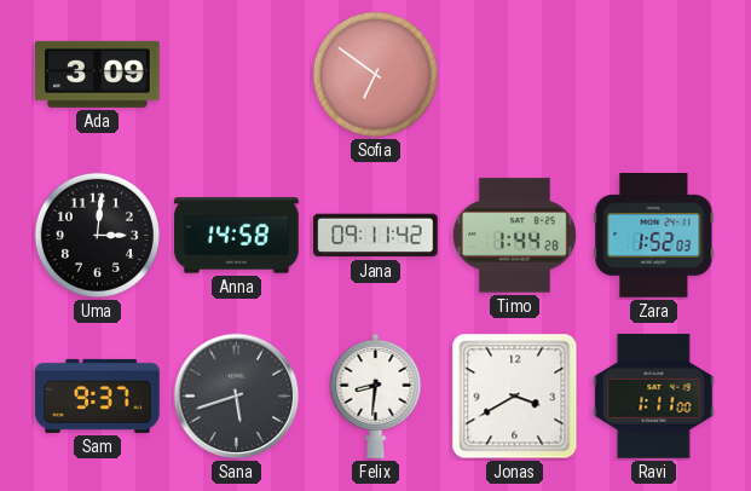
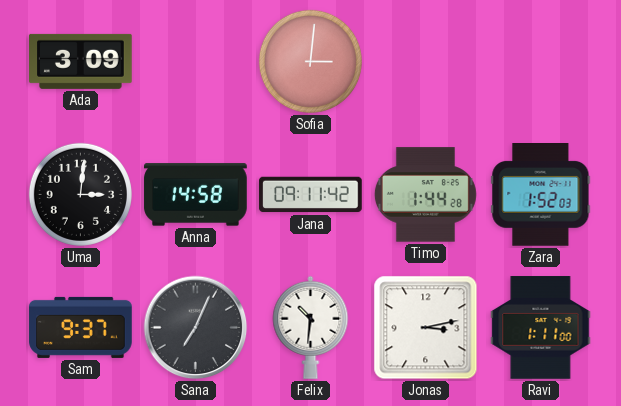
Sofia: 6:51 -> 3:01 (310, 61)
Sana: 5:42 -> 7:04 (196, 328)
Felix: 8:31 -> 10:31 (311, 327)
Jonas: 3:40 -> 3:13 (426, 328)
